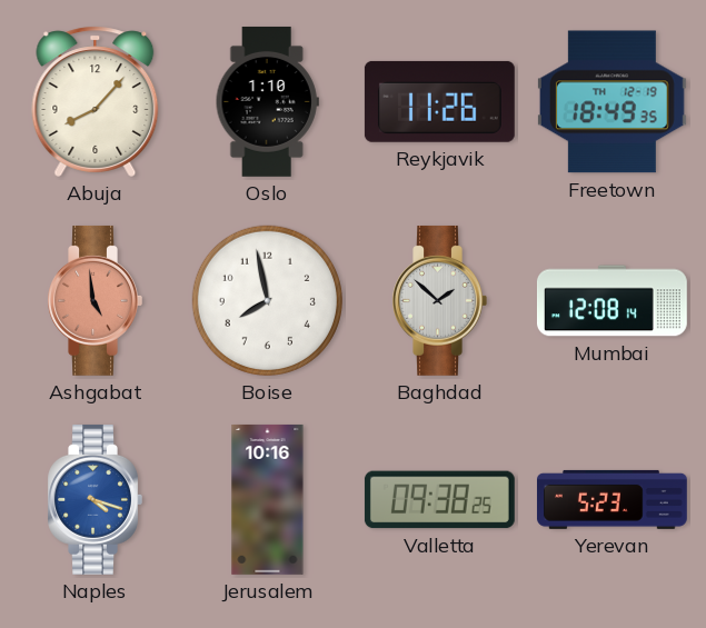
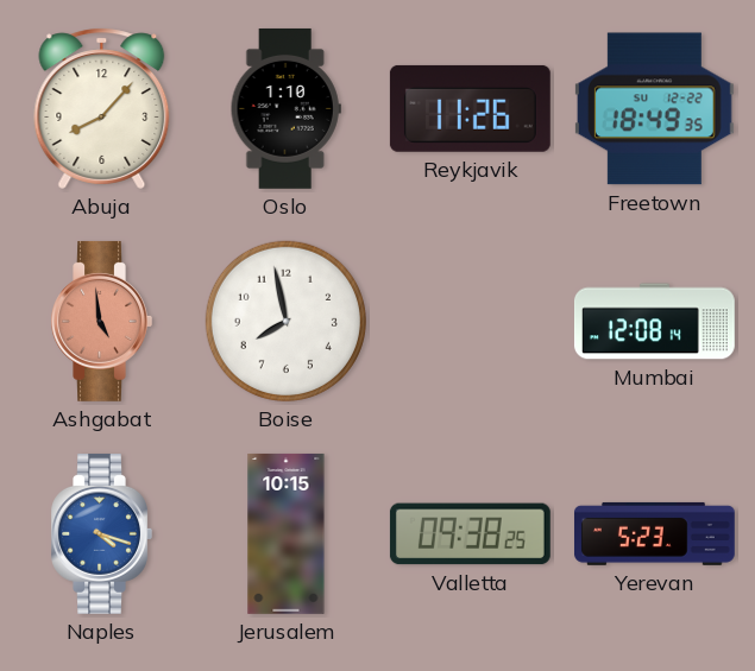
Freetown date: TH 12-19 -> SU 12-22 (654, 109)
Baghdad: 1:52 -> none (439, 300)
Jerusalem: 10:16 -> 10:15 (287, 534)
